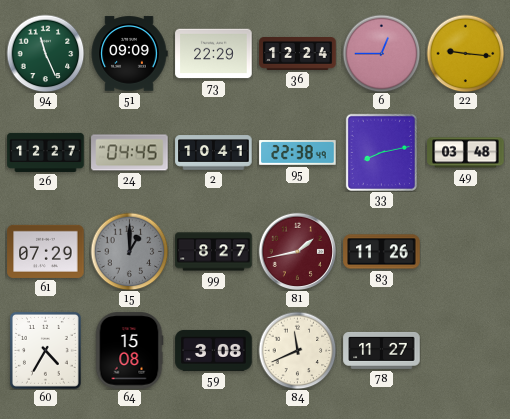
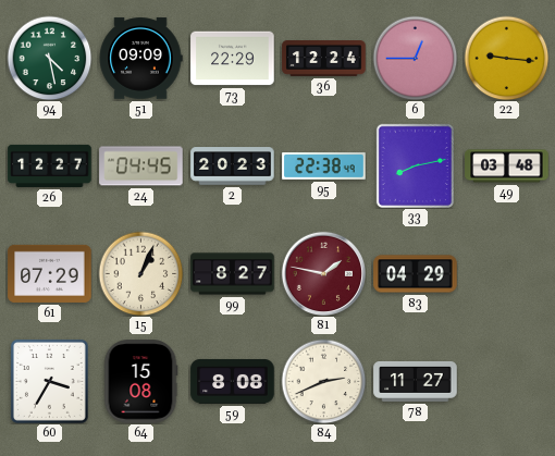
94: 11:26 -> 4:28 (49, 58)
2: 10:41 -> 20:23 (233, 167)
15: 1:00 -> 1:04 (140, 273)
15 dial: grey -> cream (140, 273)
81: 1:43 -> 1:47 (323, 273)
83: 11:26 -> 04:29 (416, 274)
60: 4:35 -> 3:35 (49, 381)
59: 3:08 -> 8:08 (233, 381)
84: 11:41 -> 2:41 (323, 381)
